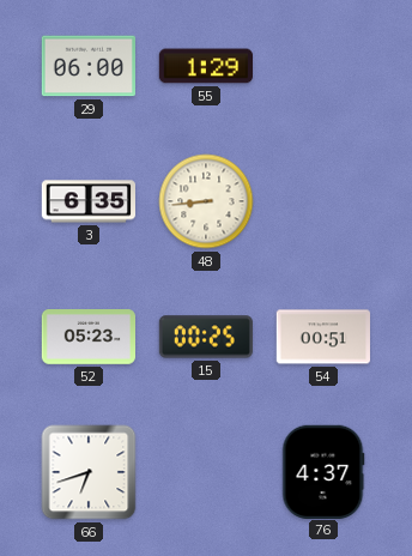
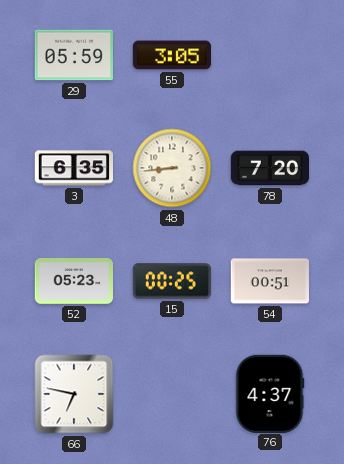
29: 06:00 -> 05:59 (74, 55)
55: 1:29 -> 3:05 (171, 55)
78: none -> 7:20 (270, 168)
66: 6:42 -> 6:47 (74, 394)
